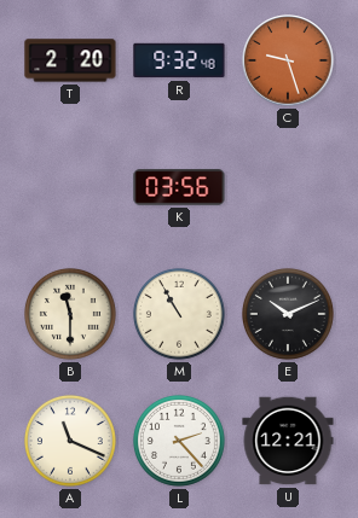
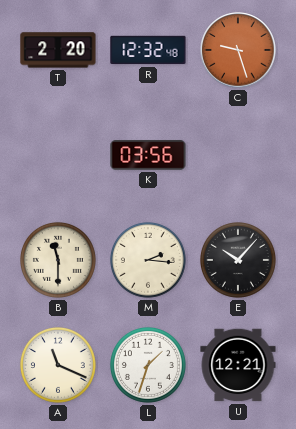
R: 9:32 -> 12:32 (148, 50)
M: 10:55 -> 2:16 (148, 260)
E: 10:11 -> 10:07 (238, 260)
L: 2:23 -> 1:33 (148, 365)
